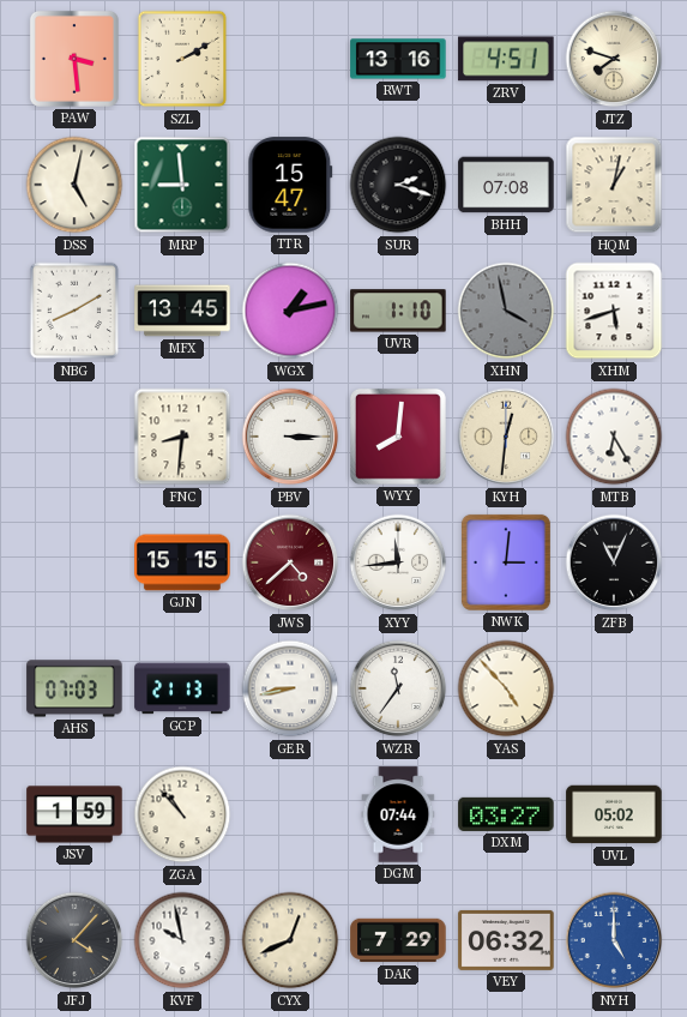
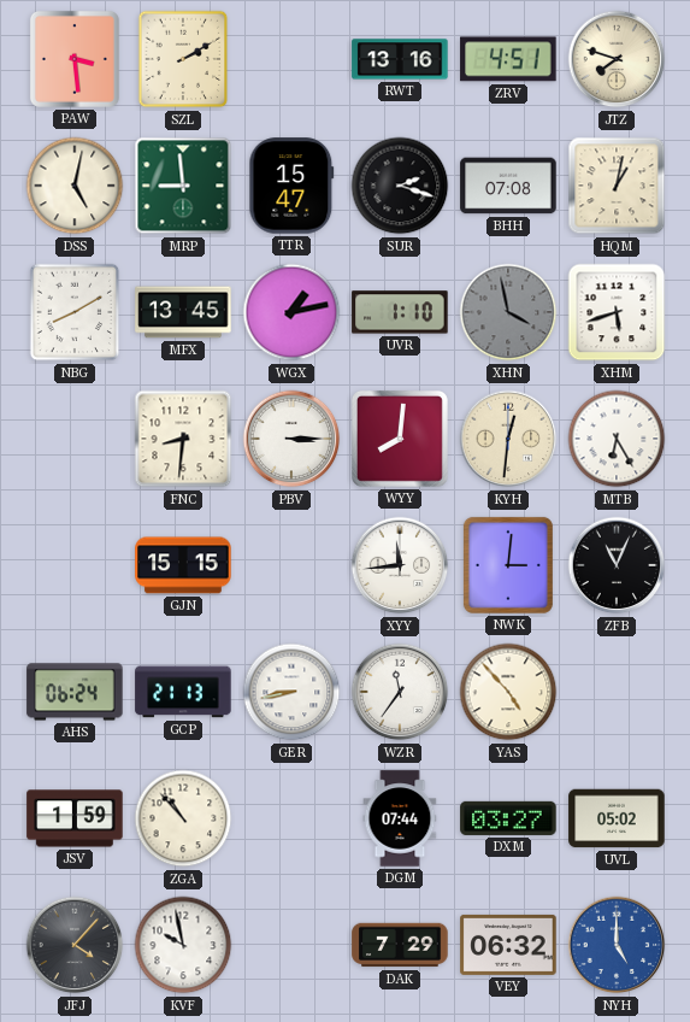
JWS: 4:38 -> none (290, 562)
AHS: 07:03 -> 06:24 (75, 692)
CYX: 12:41 -> none (290, 940)
